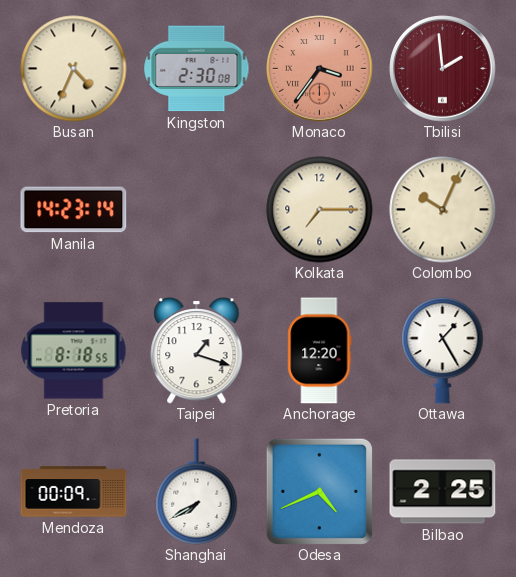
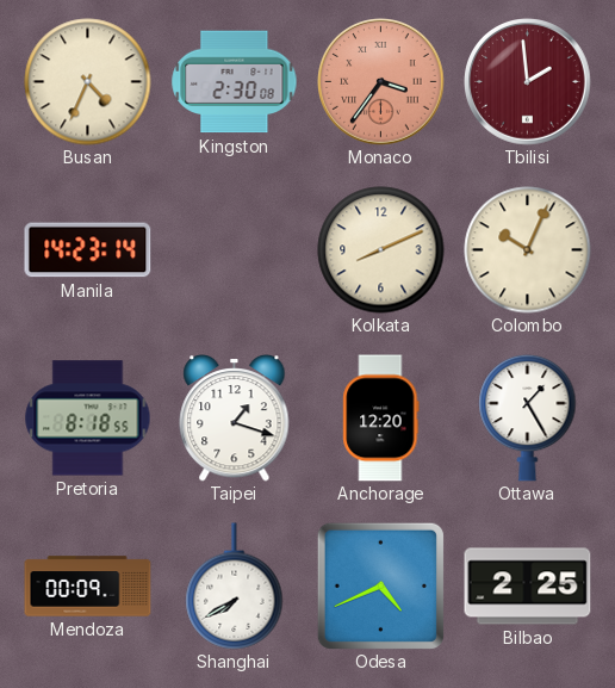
Kolkata: 7:15 -> 8:11 (381, 250)
